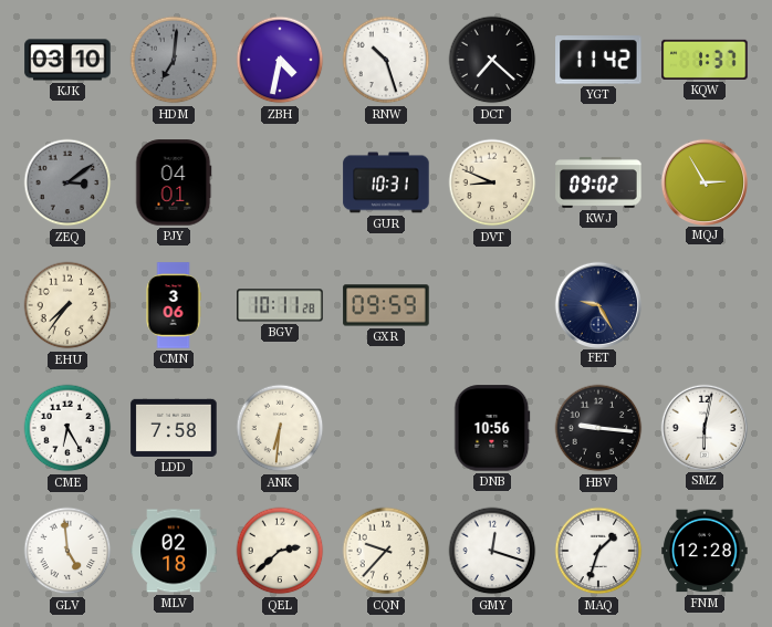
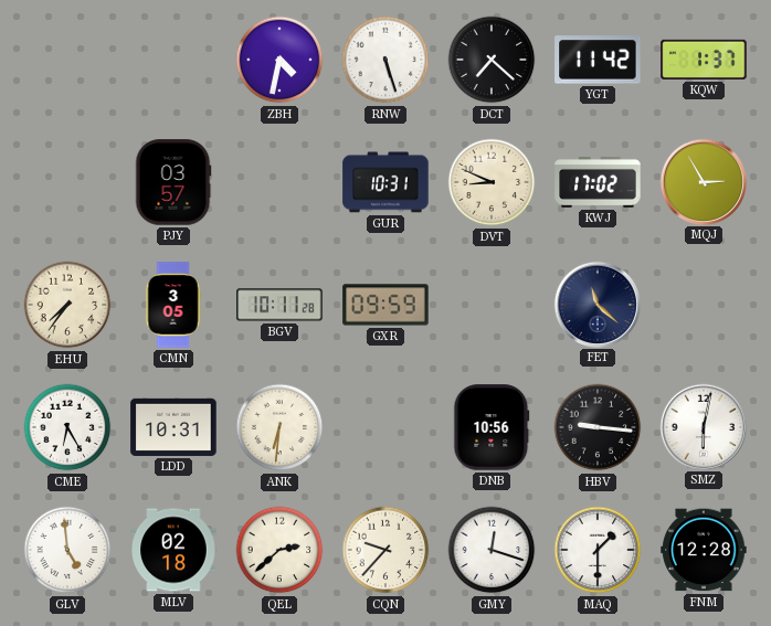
KJK: 03:10 -> none (67, 60)
HDM: 7:01 -> none (174, 60)
RNW: 10:27 -> 5:27 (385, 60)
ZEQ: 3:09 -> none (67, 182)
PJY: 04:01 -> 03:57 (173, 182)
KWJ: 09:02 -> 17:02 (598, 182)
CMN: 3:06 -> 3:05 (173, 305)
FET: 9:25 -> 11:22 (596, 304)
LDD: 7:58 -> 10:31 (173, 427)
MAQ: 1:33 -> 1:30 (598, 550)
